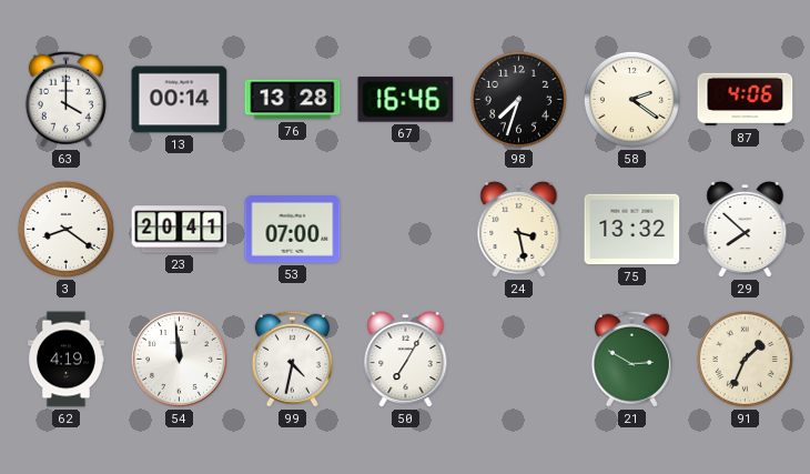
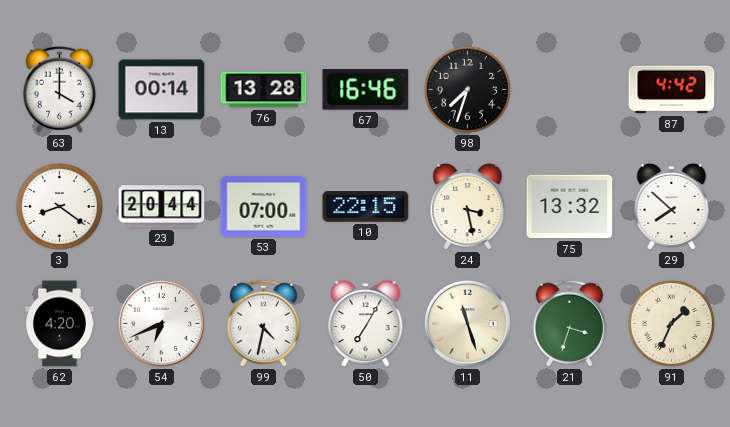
58: 2:21 -> none (631, 99)
87: 4:06 -> 4:42 (672, 90)
23: 20:41 -> 20:44 (162, 207)
10: none -> 22:15 (366, 207)
62: 4:19 -> 4:20 (59, 324)
54: 11:59 -> 6:41 (161, 323)
11: none -> 11:27 (467, 323)
21: 2:50 -> 3:33 (569, 323)
